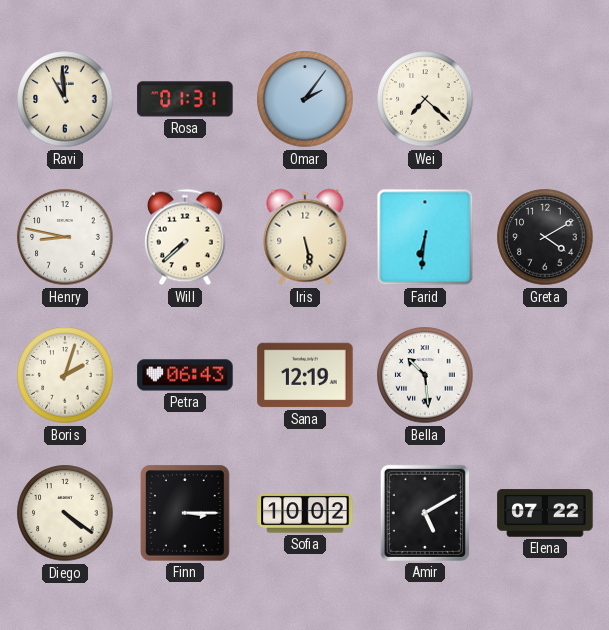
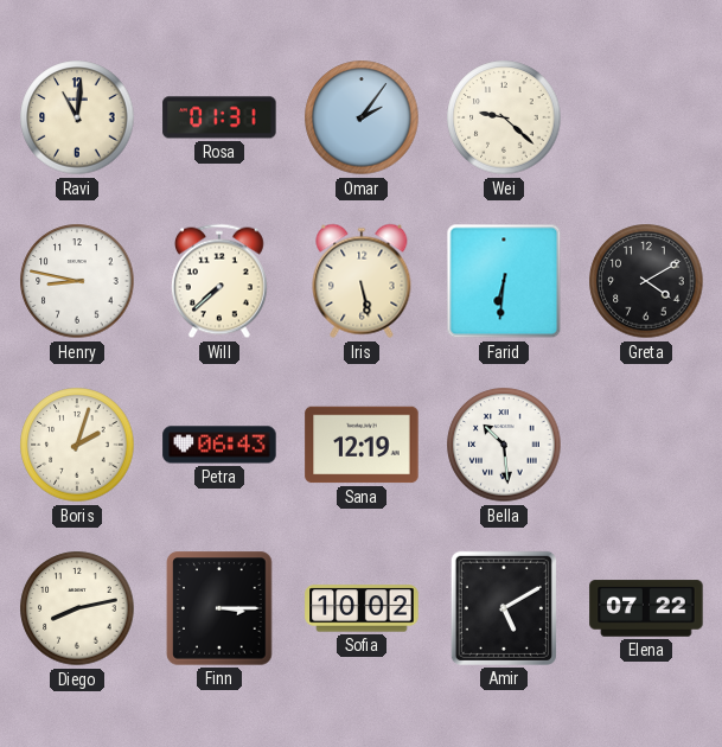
Ravi: 10:59 -> 11:01 (77, 117)
Wei: 7:22 -> 9:22 (504, 117)
Diego: 4:21 -> 8:13 (77, 608)
